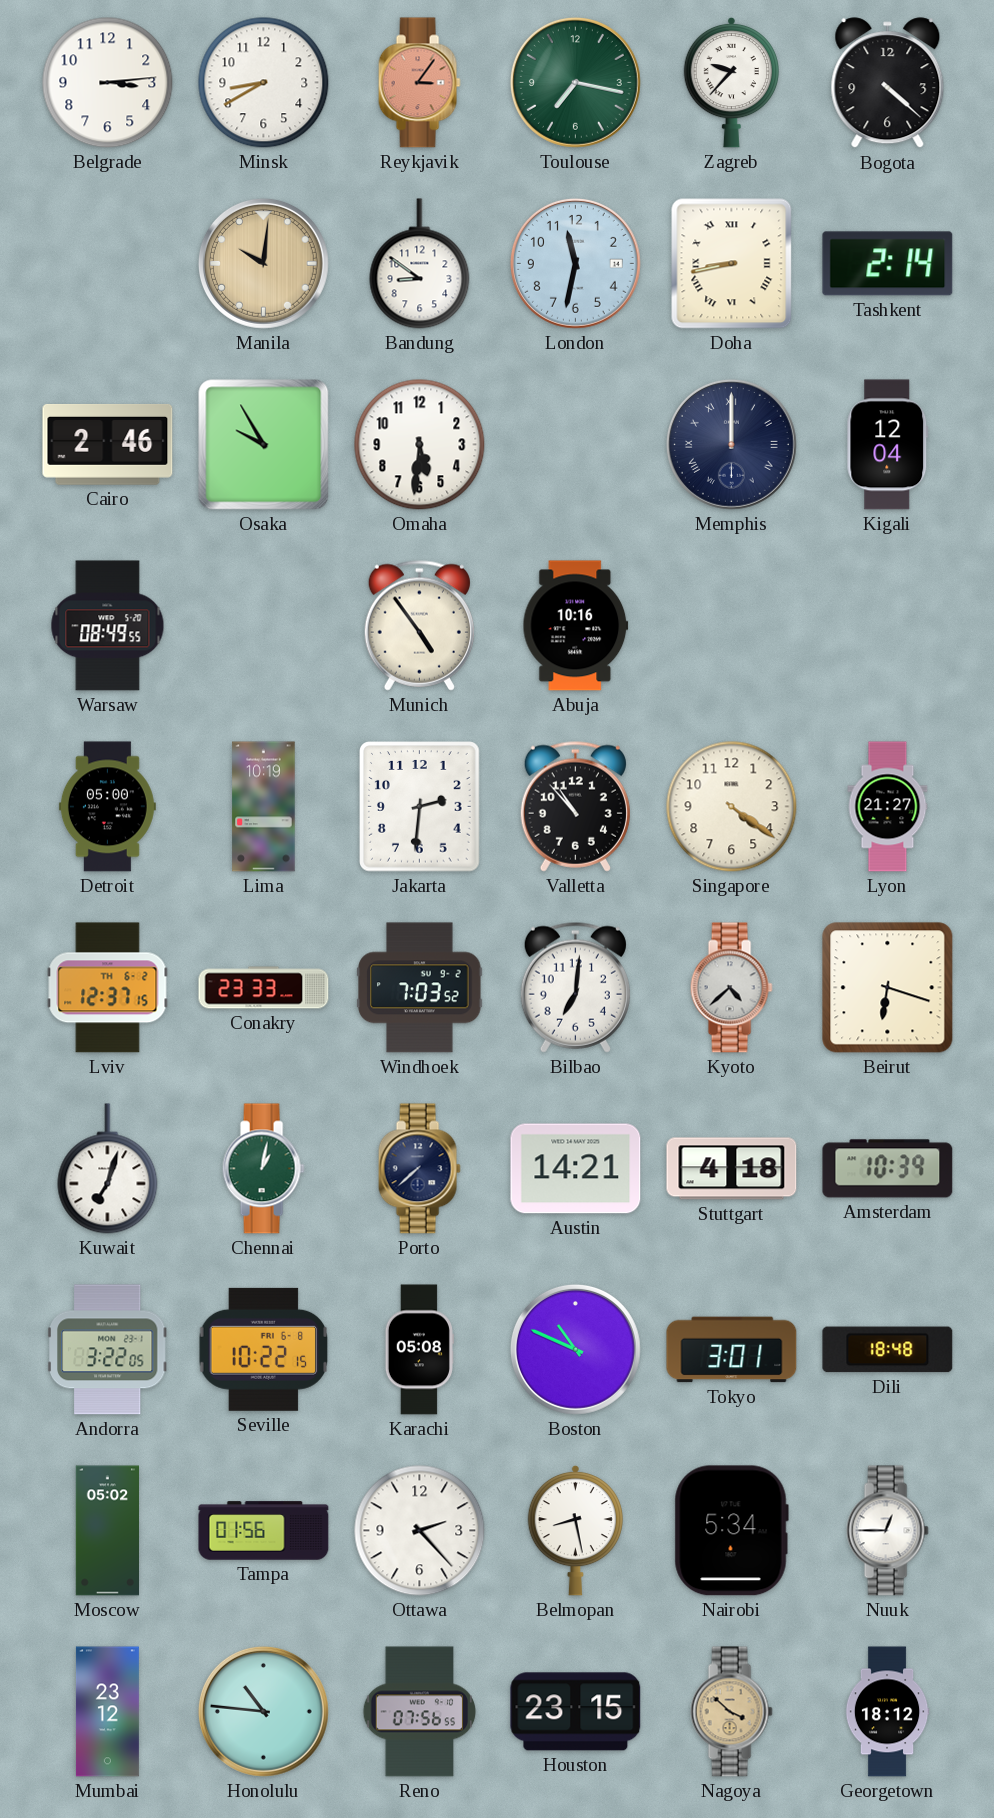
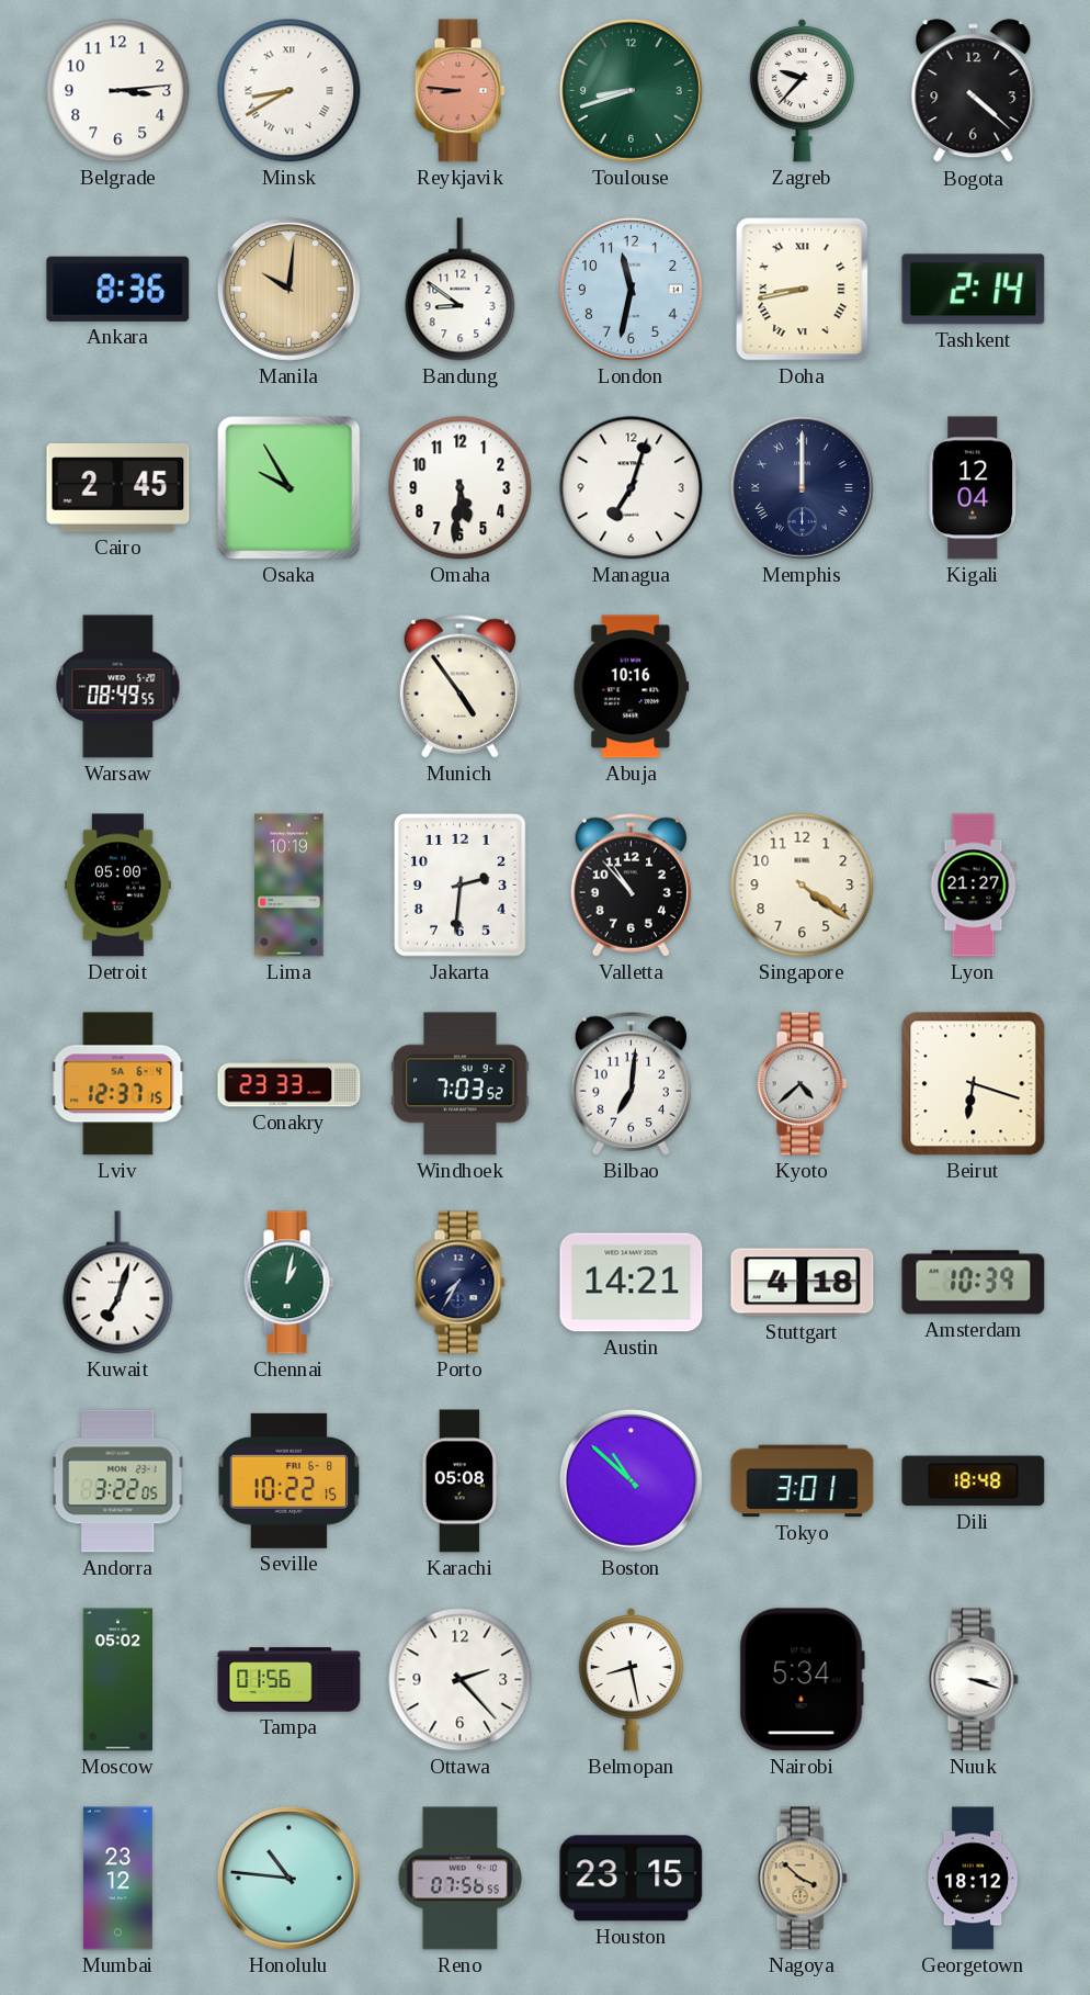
Minsk numerals: Arabic -> Roman (289, 91)
Reykjavik: 3:06 -> 8:46 (459, 91)
Toulouse: 7:17 -> 8:42 (631, 90)
Ankara: none -> 8:36 (118, 289)
Cairo: 2:46 -> 2:45 (118, 488)
Managua: none -> 7:03 (632, 488)
Lviv date: TH 6-2 -> SA 6-4 (118, 1084)
Porto: 7:38 -> 7:35 (459, 1283)
Boston: 10:49 -> 10:52 (631, 1480)
Nuuk: 12:45 -> 3:18 (973, 1680)
